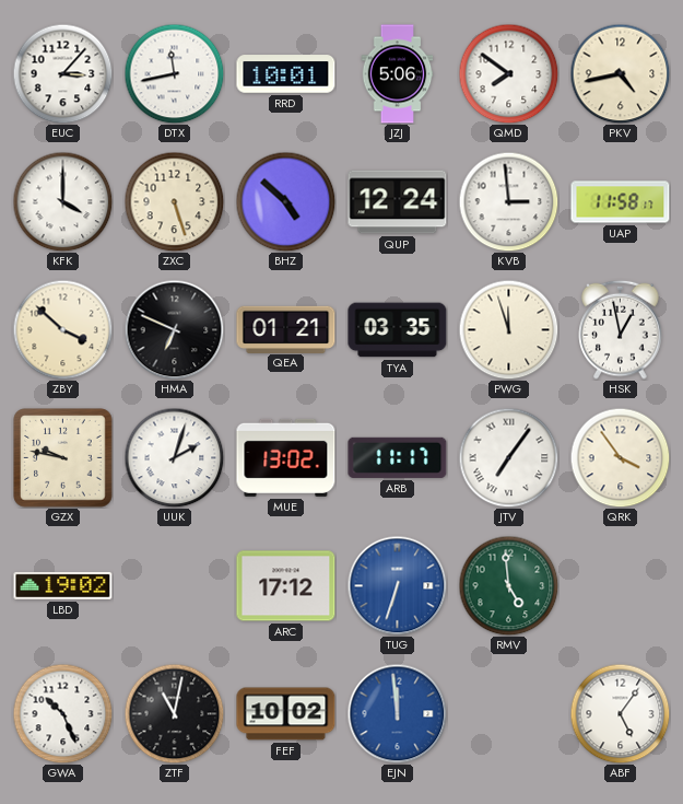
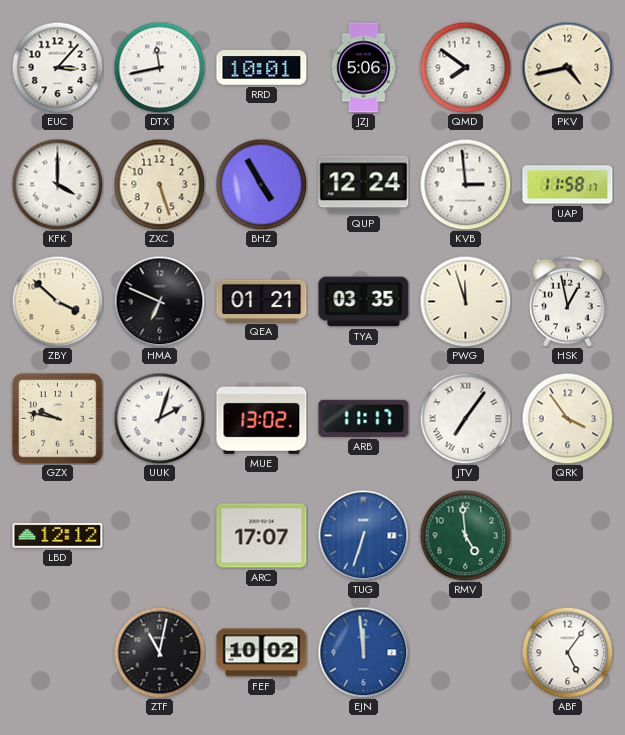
BHZ: 4:52 -> 4:55 (261, 184)
LBD: 19:02 -> 12:12 (58, 535)
ARC: 17:12 -> 17:07 (262, 536)
GWA: 10:26 -> none (62, 713)
